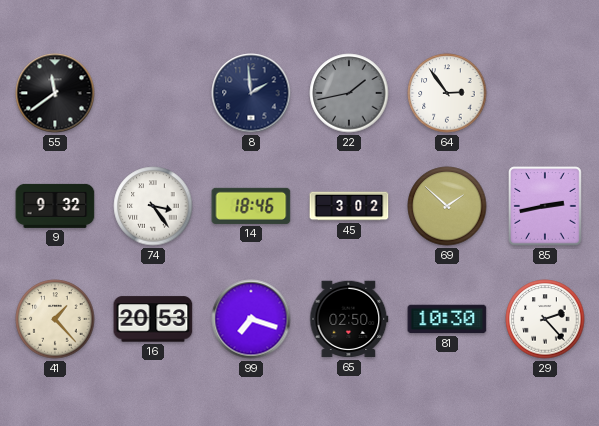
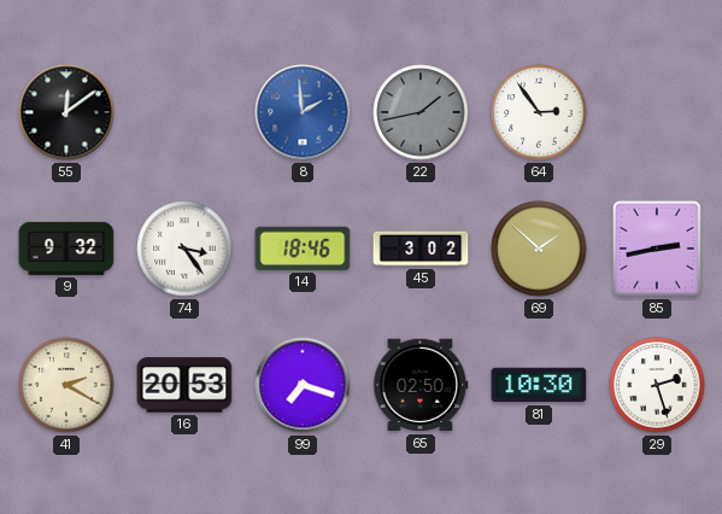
55: 11:39 -> 12:09 (66, 112)
8 dial: navy -> blue (303, 112)
41: 1:23 -> 2:20 (66, 385)
29: 2:23 -> 2:27 (657, 385)
